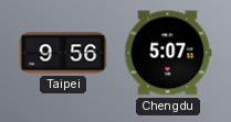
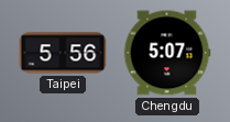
Taipei: 9:56 -> 5:56 (63, 53)
